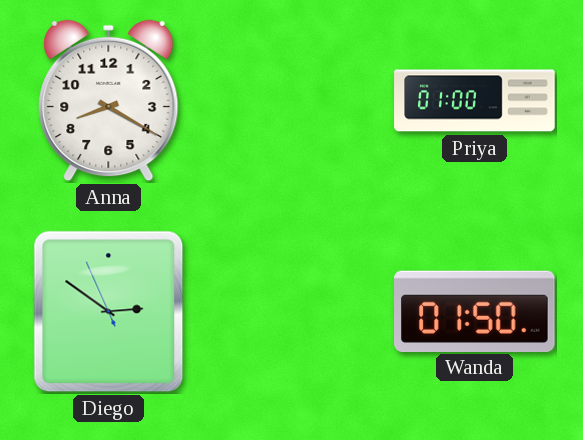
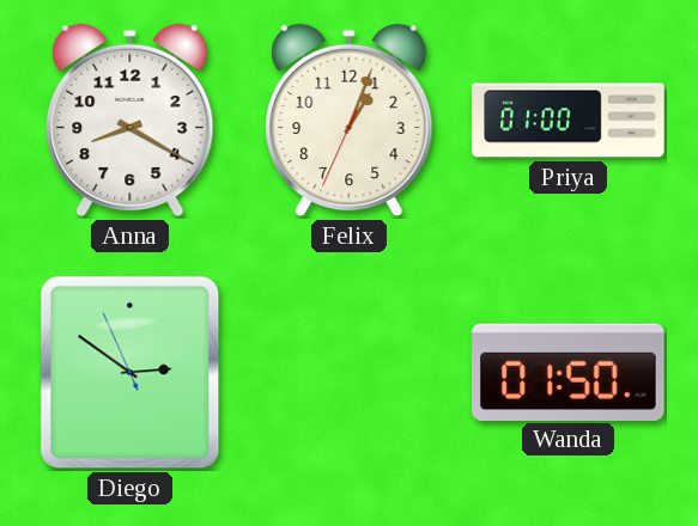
Felix: none -> 1:03 (350, 121)
